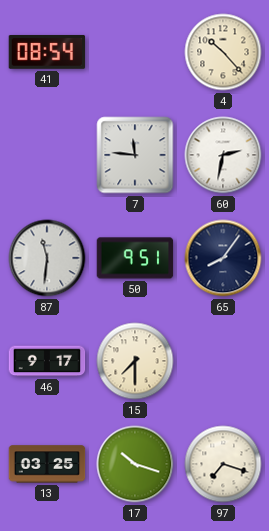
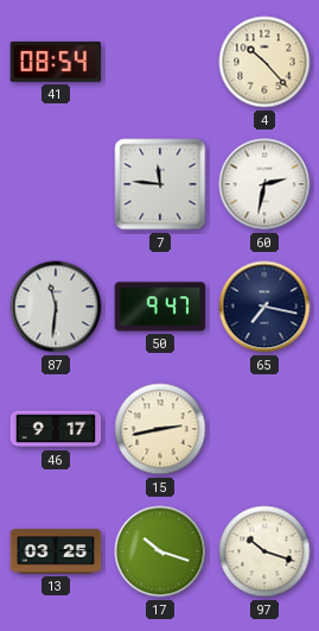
50: 9:51 -> 9:47 (160, 307)
65: 8:06 -> 7:17 (264, 307)
15: 7:30 -> 2:43 (160, 429)
97: 7:18 -> 10:18 (264, 551)
